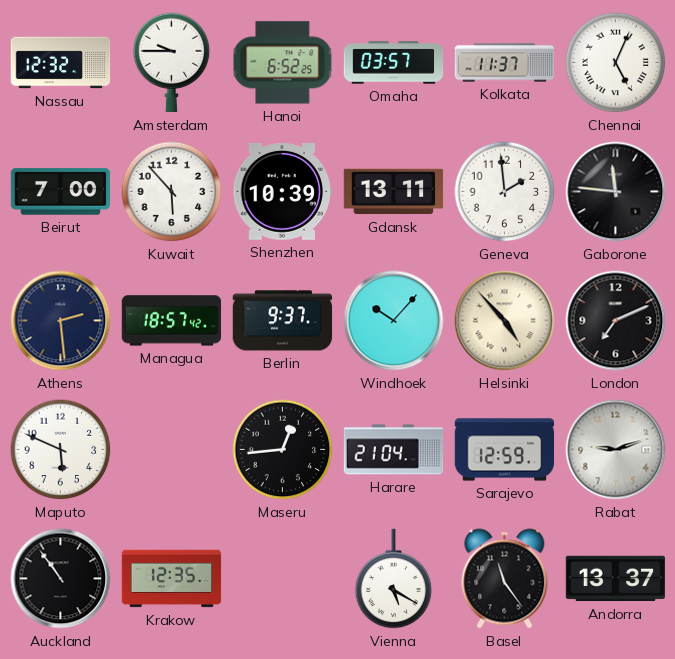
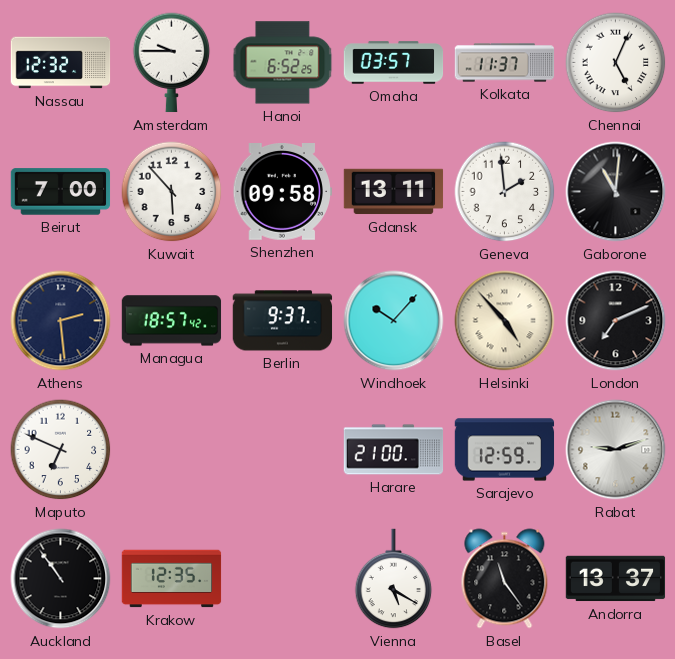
Shenzhen: 10:39 -> 09:58 (283, 192)
Gaborone: 11:46 -> 11:01 (616, 192)
Maputo: 5:49 -> 6:49 (61, 450)
Maseru: 12:44 -> none (283, 450)
Harare: 21:04 -> 21:00 (394, 450)
